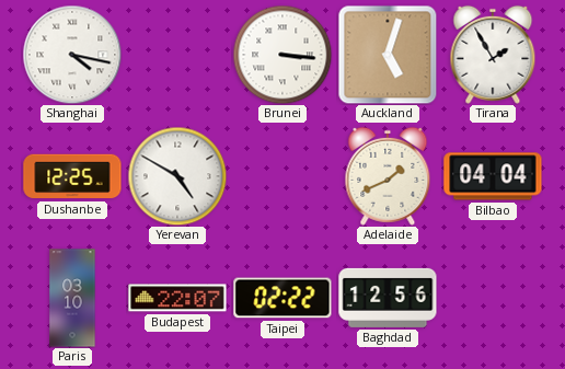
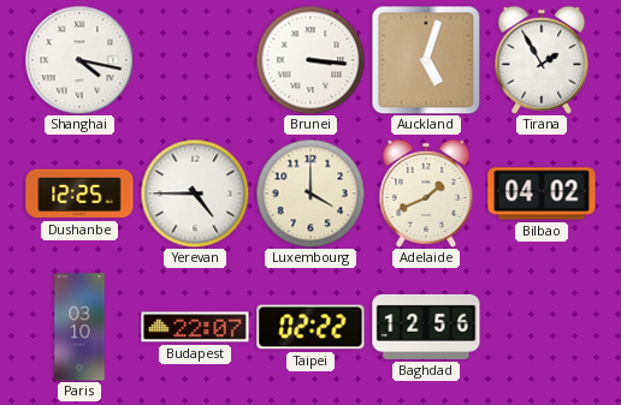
Yerevan: 4:50 -> 4:45 (195, 193)
Luxembourg: none -> 4:00 (310, 193)
Bilbao: 04:04 -> 04:02 (542, 193)
